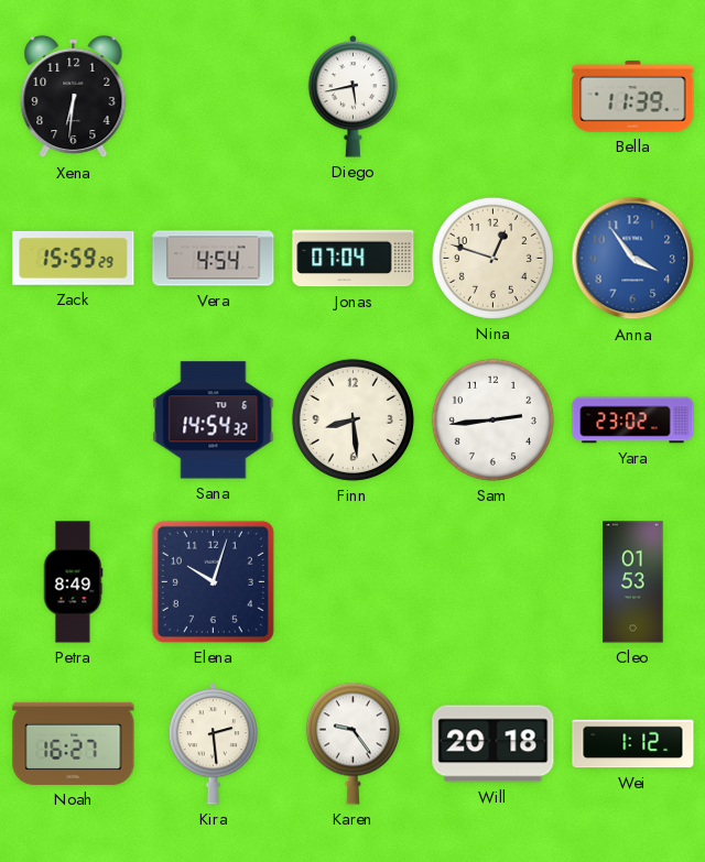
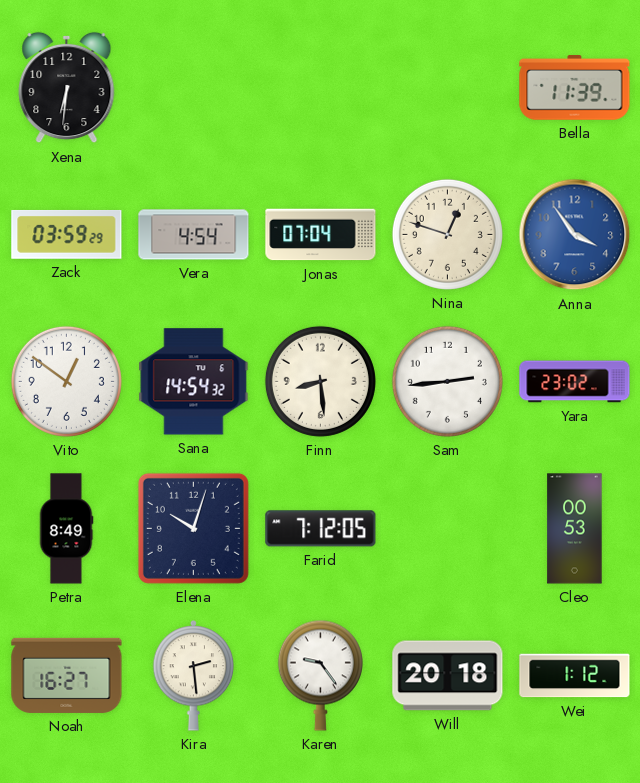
Diego: 5:43 -> none (354, 97)
Zack: 15:59 -> 03:59 (67, 235)
Vito: none -> 12:51 (66, 381)
Farid: none -> 7:12 (321, 529)
Cleo: 01:53 -> 00:53 (575, 529)
